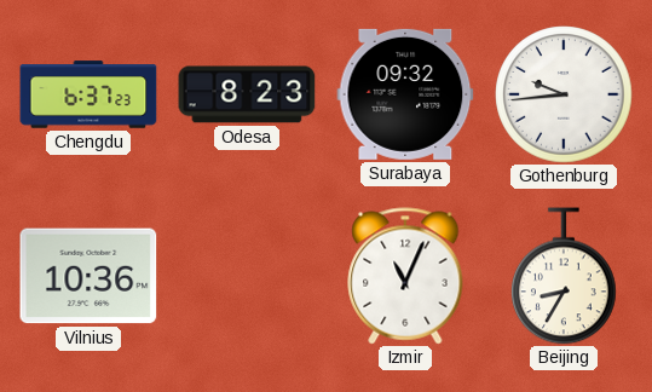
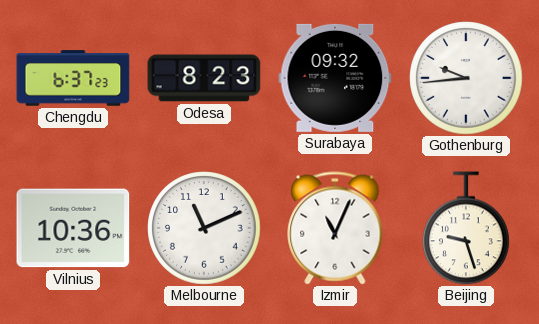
Melbourne: none -> 11:11 (204, 228)
Beijing: 8:35 -> 9:27 (467, 228)
